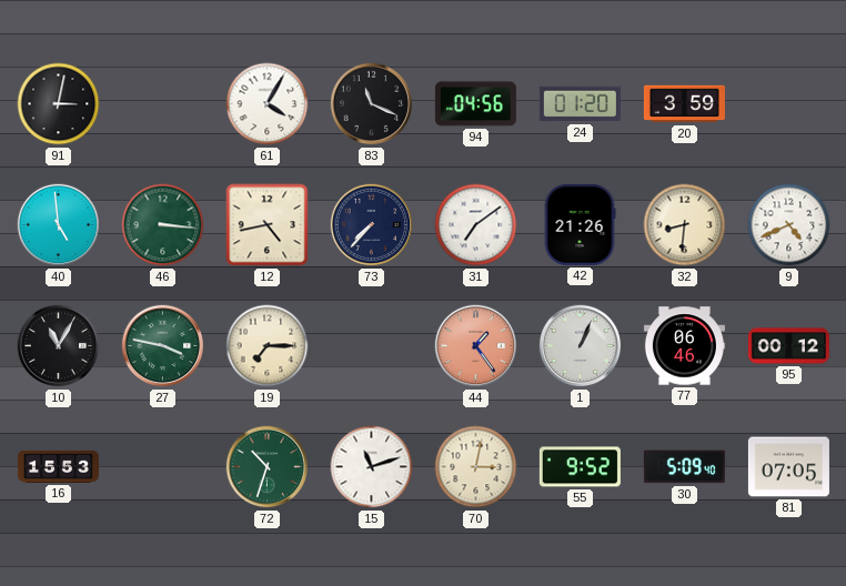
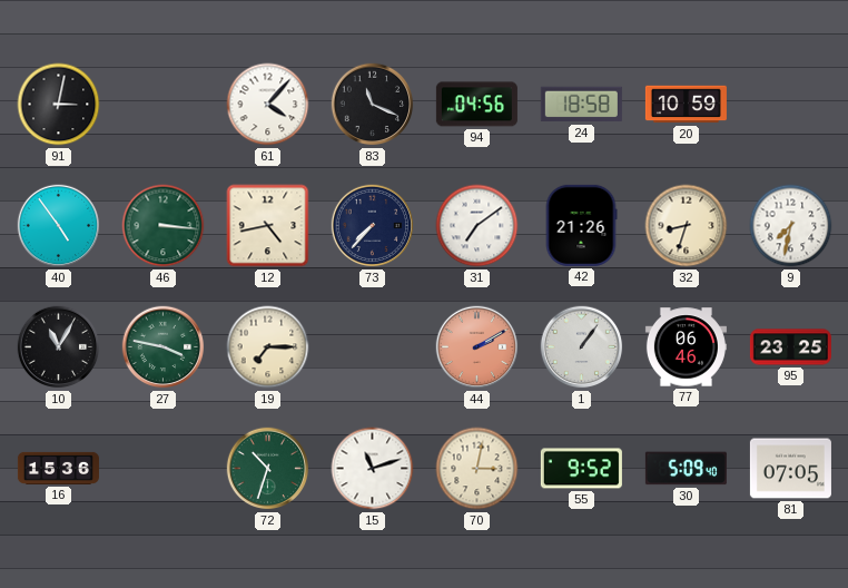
61: 4:05 -> 4:07 (268, 105)
24: 01:20 -> 18:58 (581, 105)
20: 3:59 -> 10:59 (686, 105)
40: 4:59 -> 4:54 (59, 226)
32: 8:31 -> 8:33 (687, 226)
9: 4:41 -> 7:32 (791, 226)
44: 1:24 -> 2:10 (477, 347)
1: 1:04 -> 1:06 (582, 347)
95: 00:12 -> 23:25 (790, 347)
16: 15:53 -> 15:36 (58, 468)
